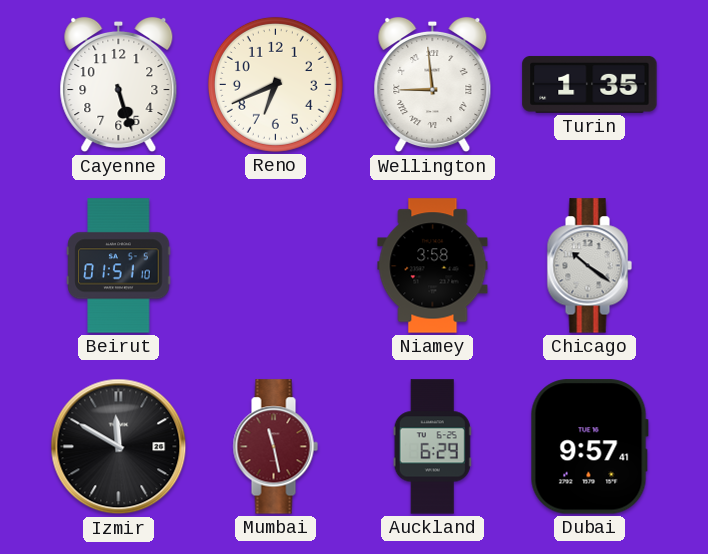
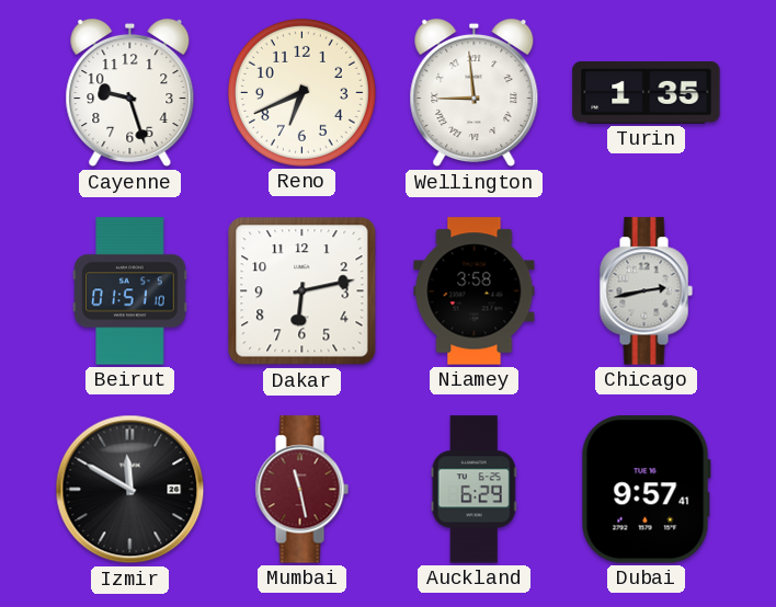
Cayenne: 5:27 -> 9:27 (130, 93)
Dakar: none -> 6:13 (303, 291)
Chicago: 10:21 -> 2:43 (646, 291)
